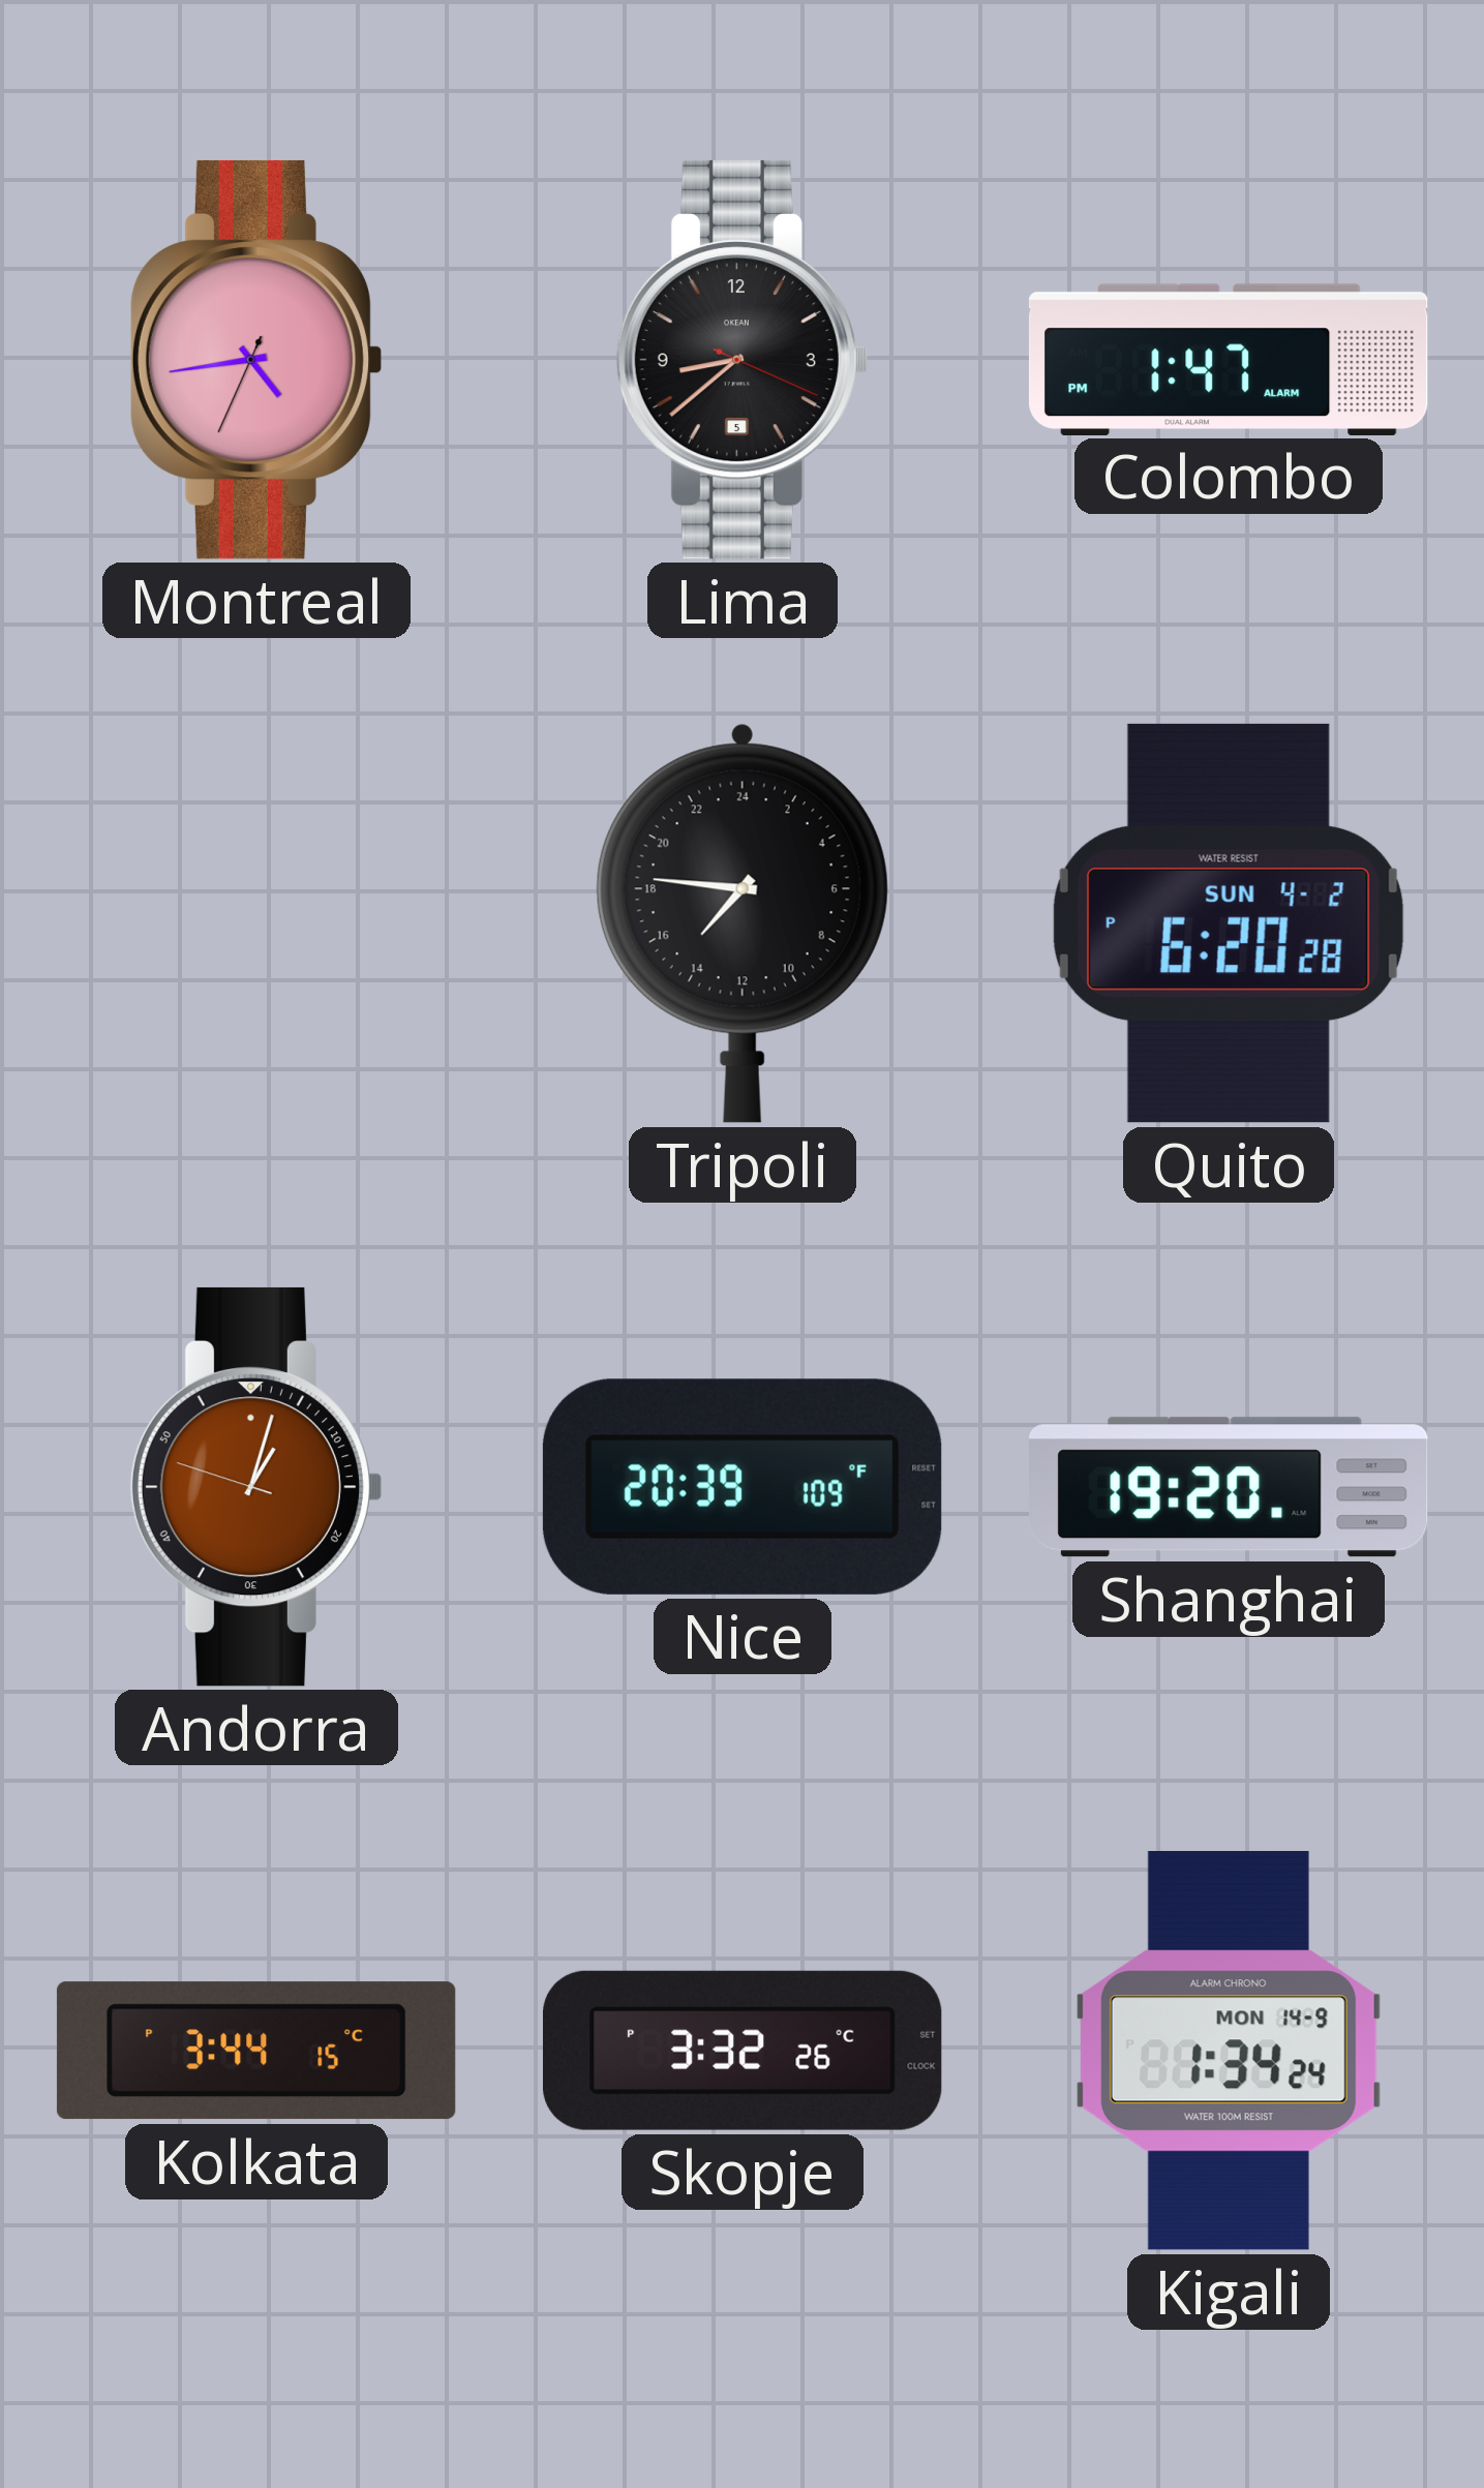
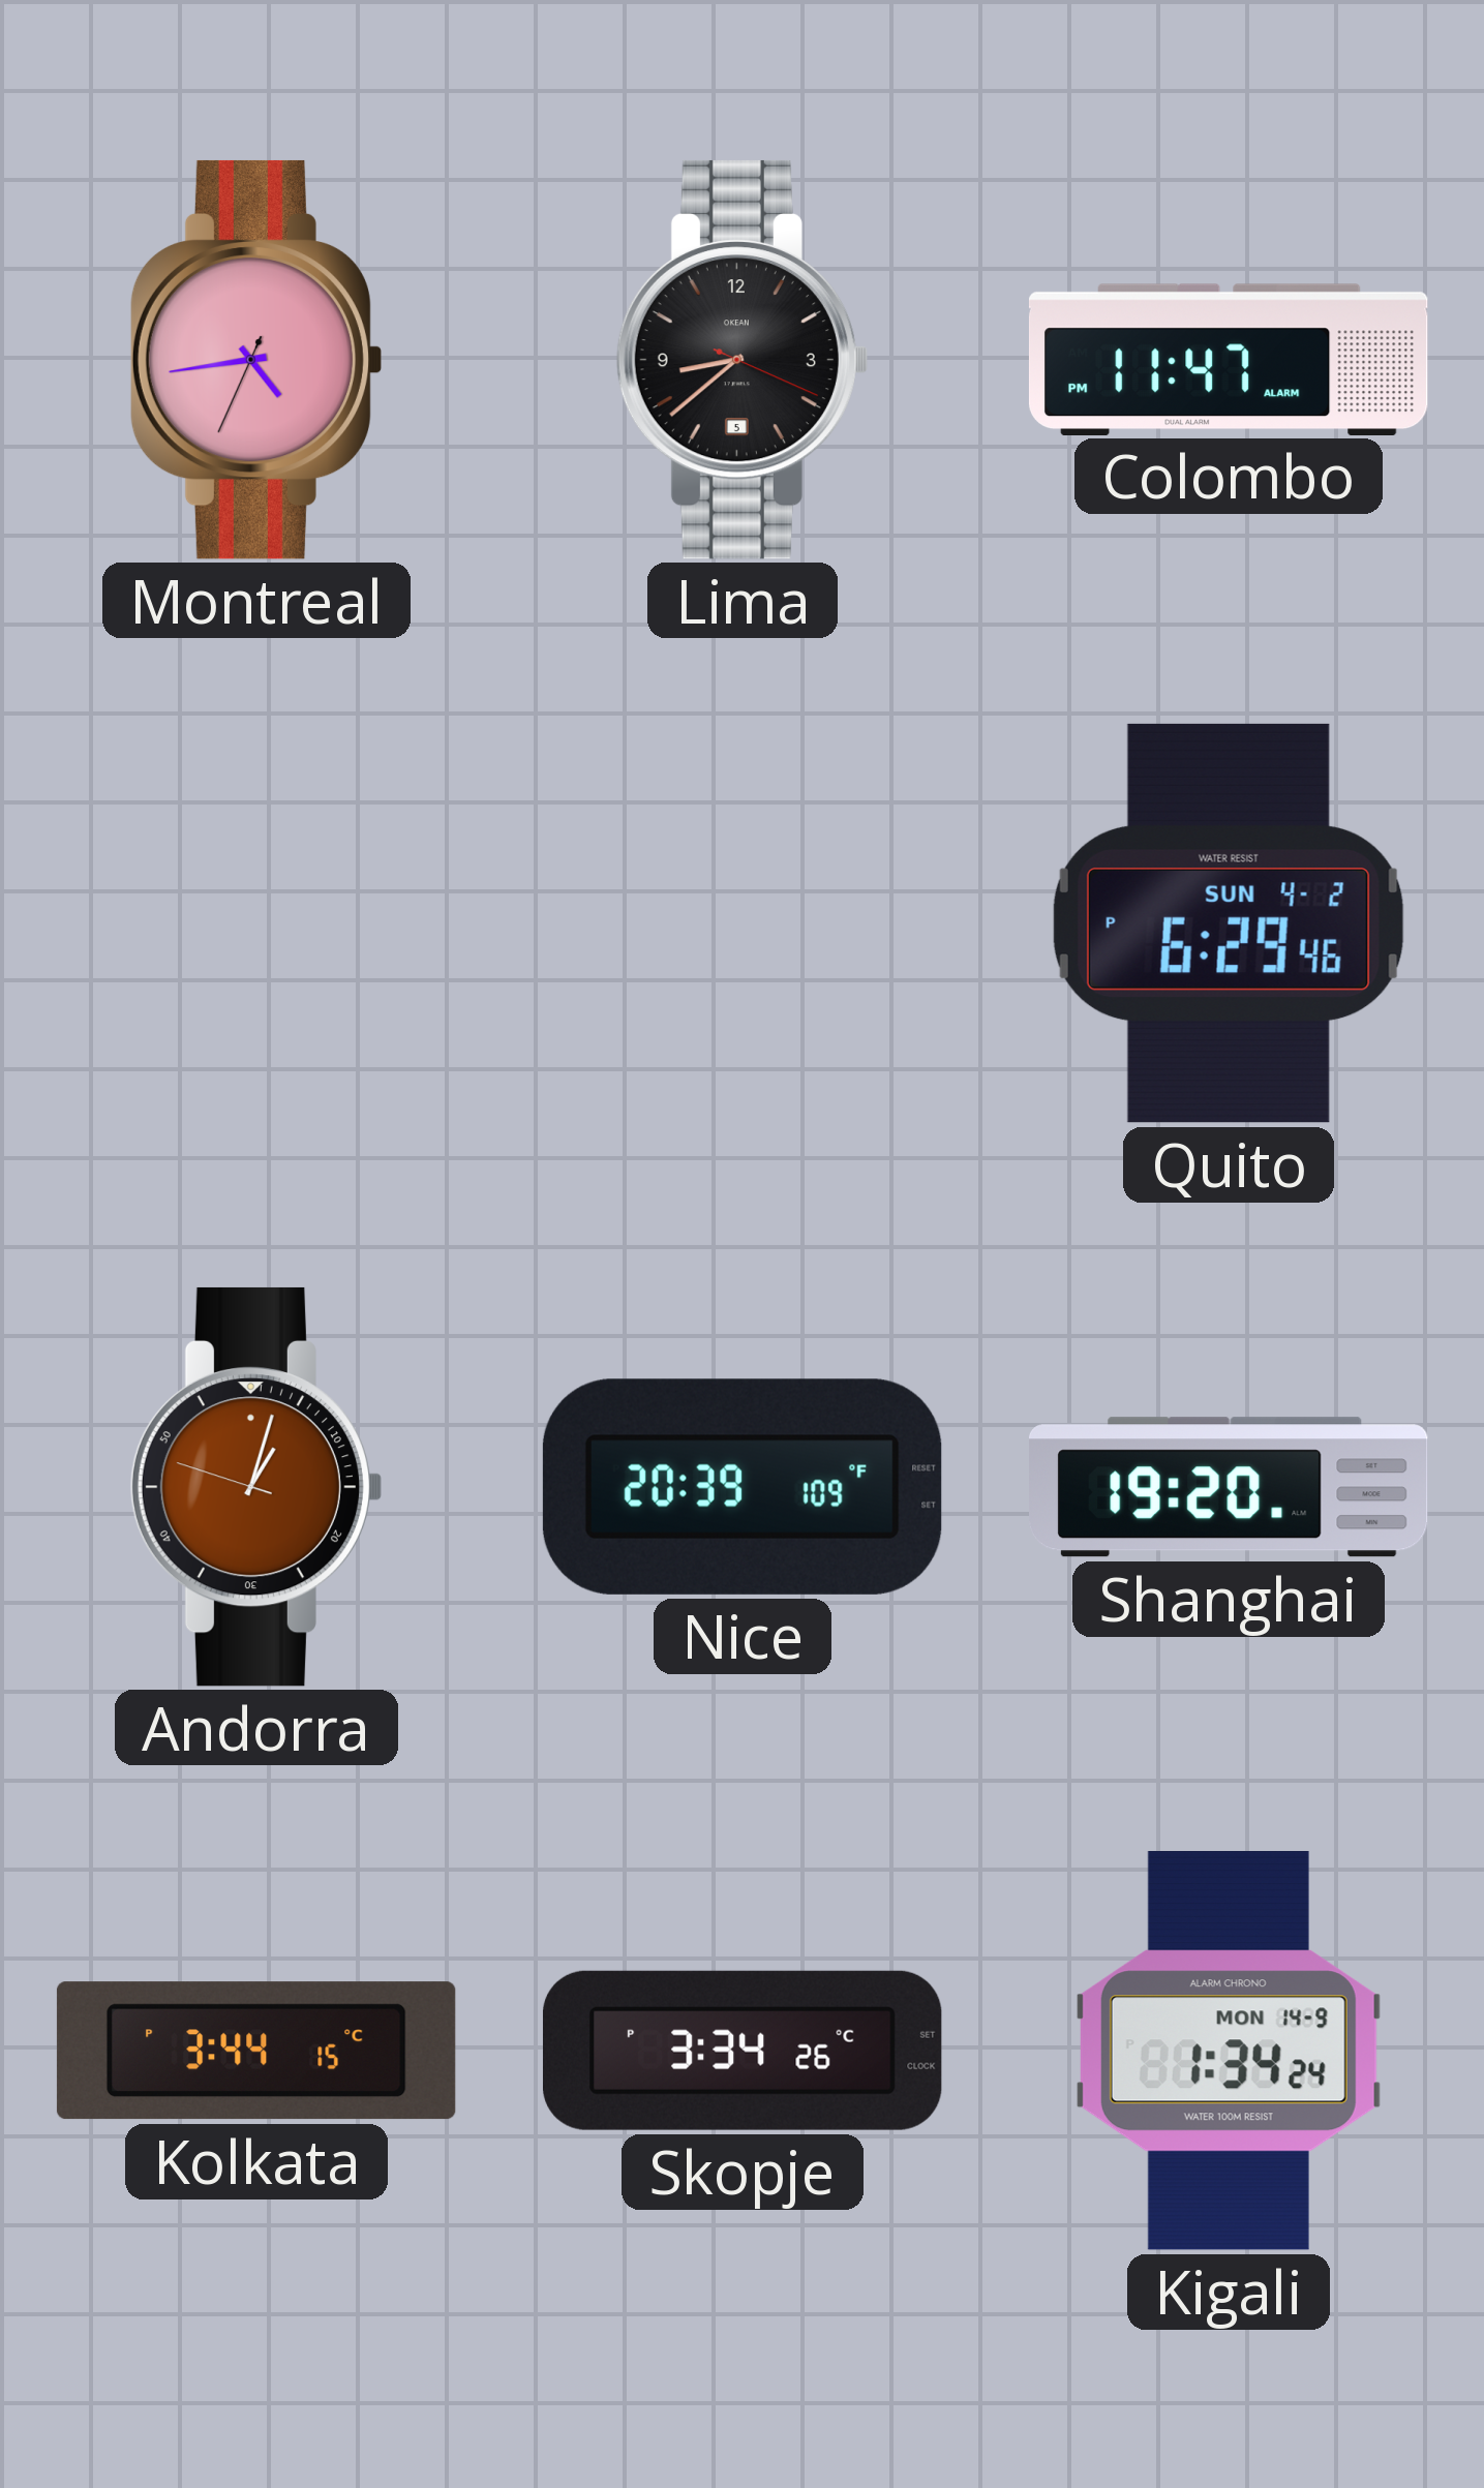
Colombo: 1:47 -> 11:47 (1229, 359)
Tripoli: 14:46 -> none (743, 923)
Quito: 6:20 -> 6:29 (1229, 923)
Skopje: 3:32 -> 3:34 (743, 2051)
